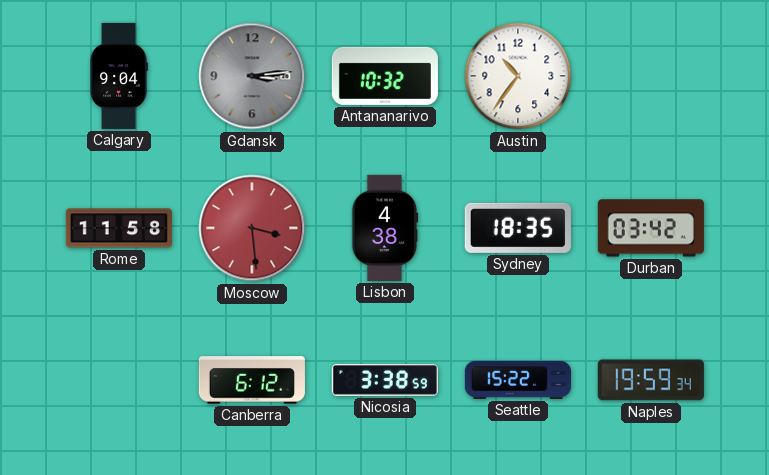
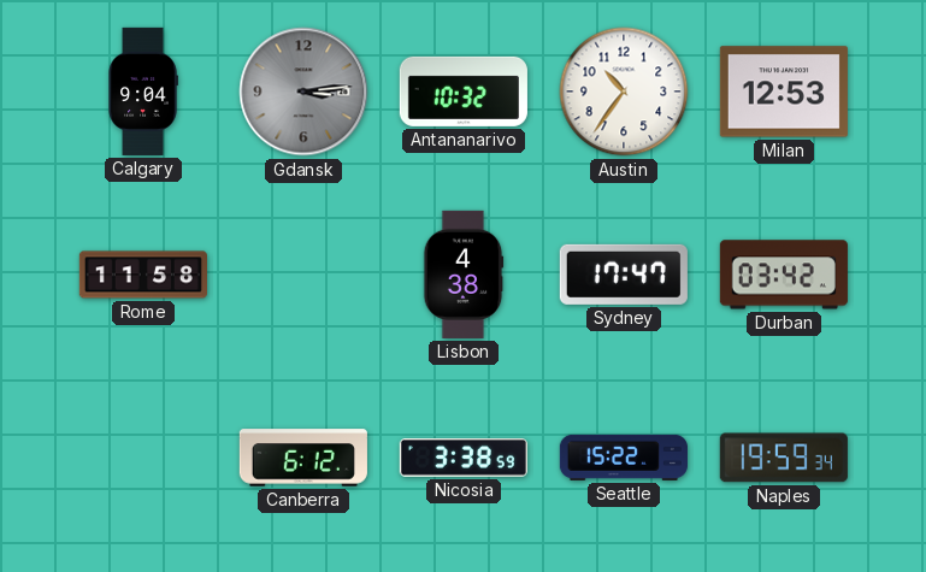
Milan: none -> 12:53 (784, 92)
Moscow: 3:29 -> none (252, 228)
Sydney: 18:35 -> 17:47 (624, 275)
